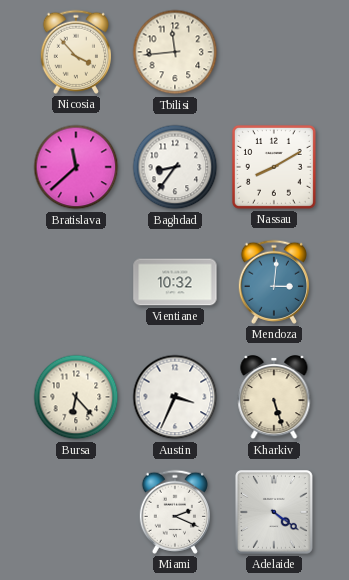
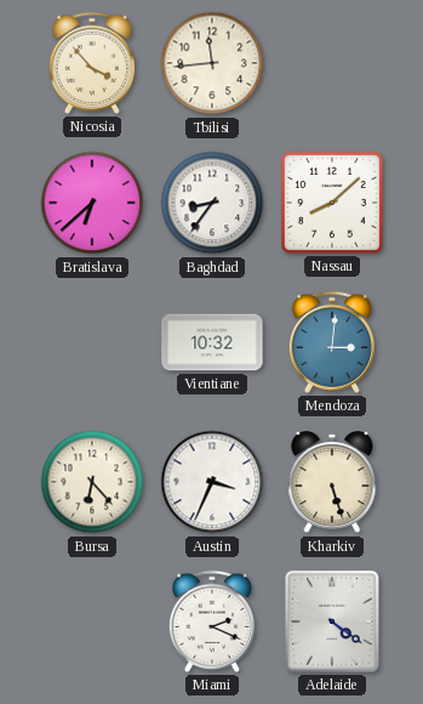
Bratislava: 11:38 -> 6:38 (92, 203)
Nassau: 8:10 -> 8:08 (332, 203)
